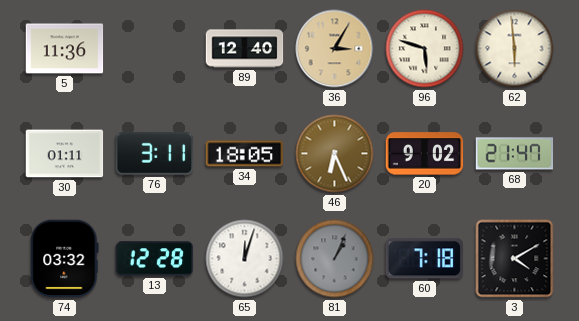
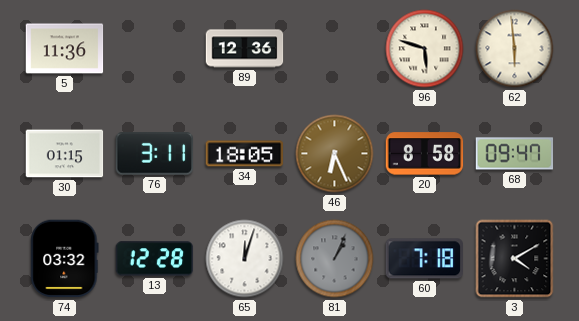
89: 12:40 -> 12:36 (245, 49)
36: 3:05 -> none (335, 49)
30: 01:11 -> 01:15 (65, 154)
20: 9:02 -> 8:58 (425, 154)
68: 21:47 -> 09:47 (515, 154)
